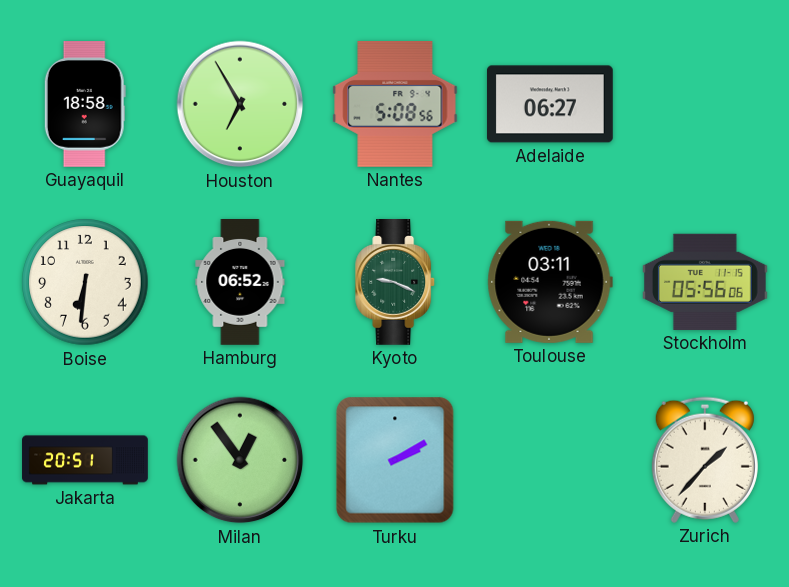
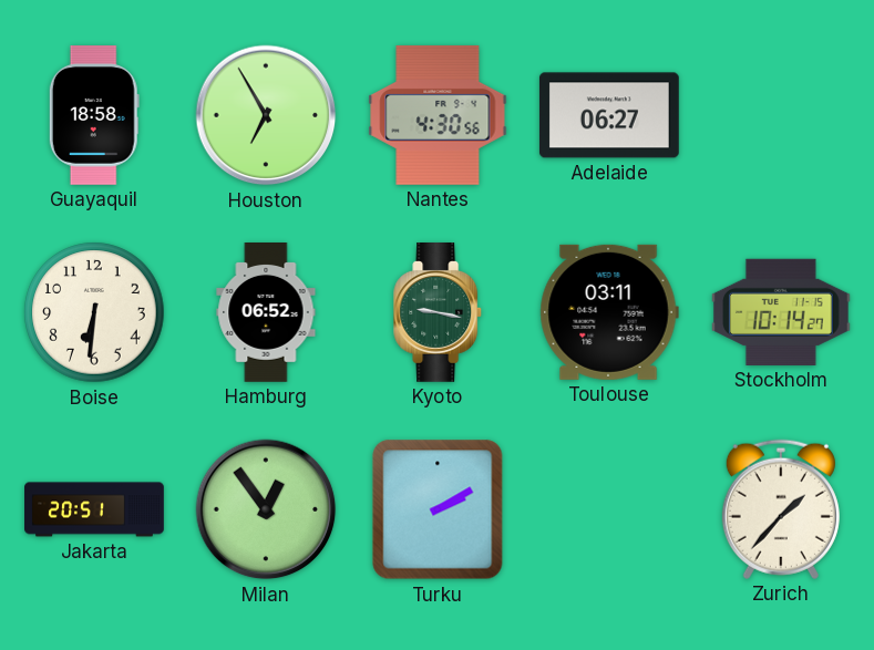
Nantes: 5:08 -> 4:30 (438, 115)
Kyoto: 9:19 -> 9:17 (439, 313)
Stockholm: 05:56 -> 10:14 (781, 312)
